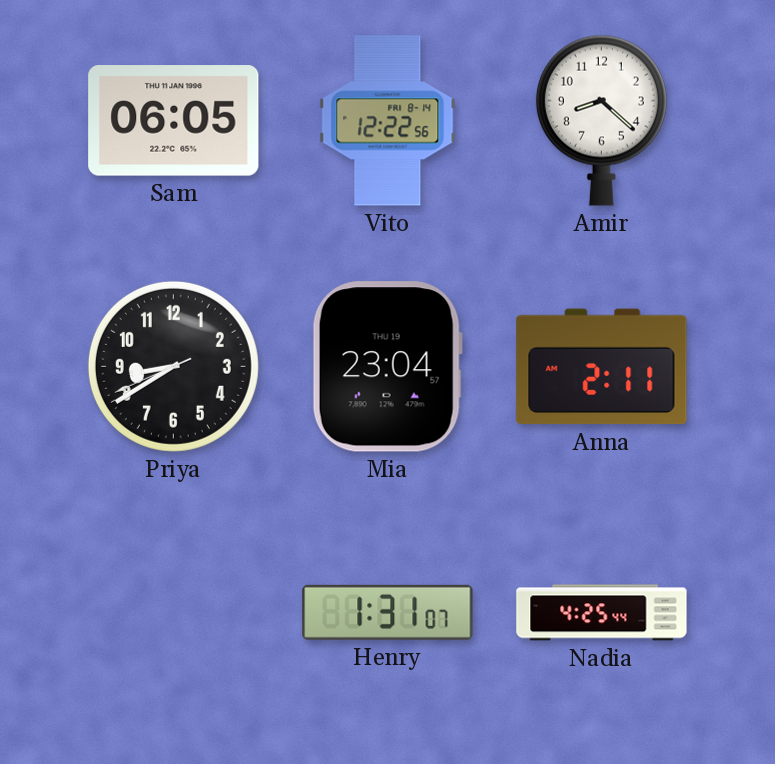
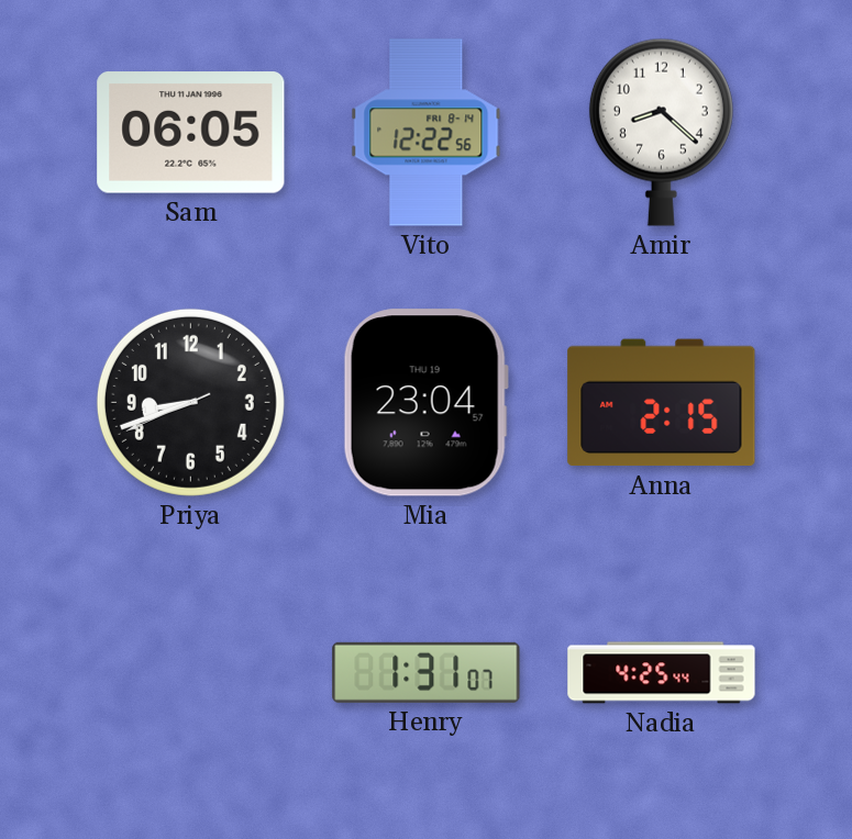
Priya: 8:39 -> 8:41 (190, 402)
Anna: 2:11 -> 2:15 (662, 403)
